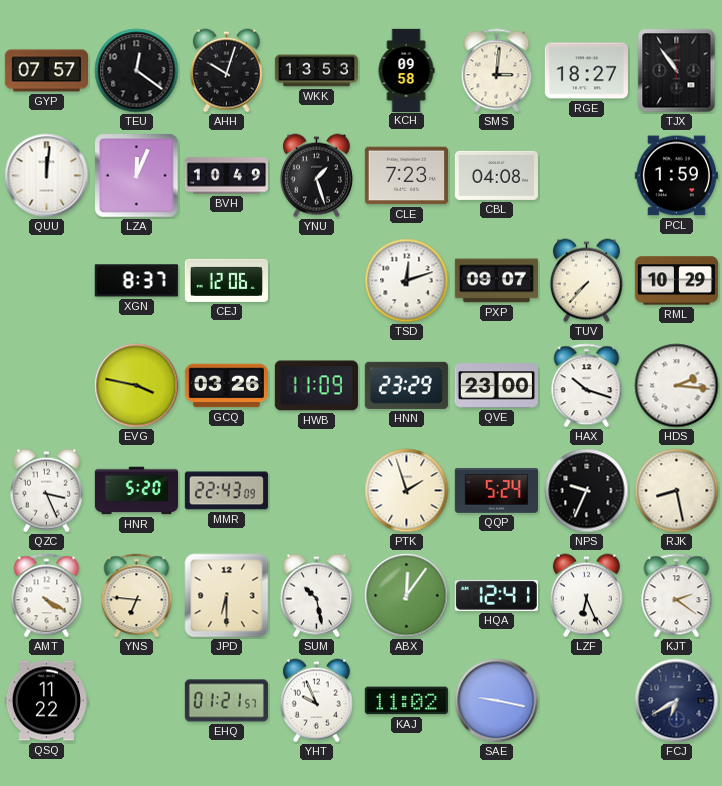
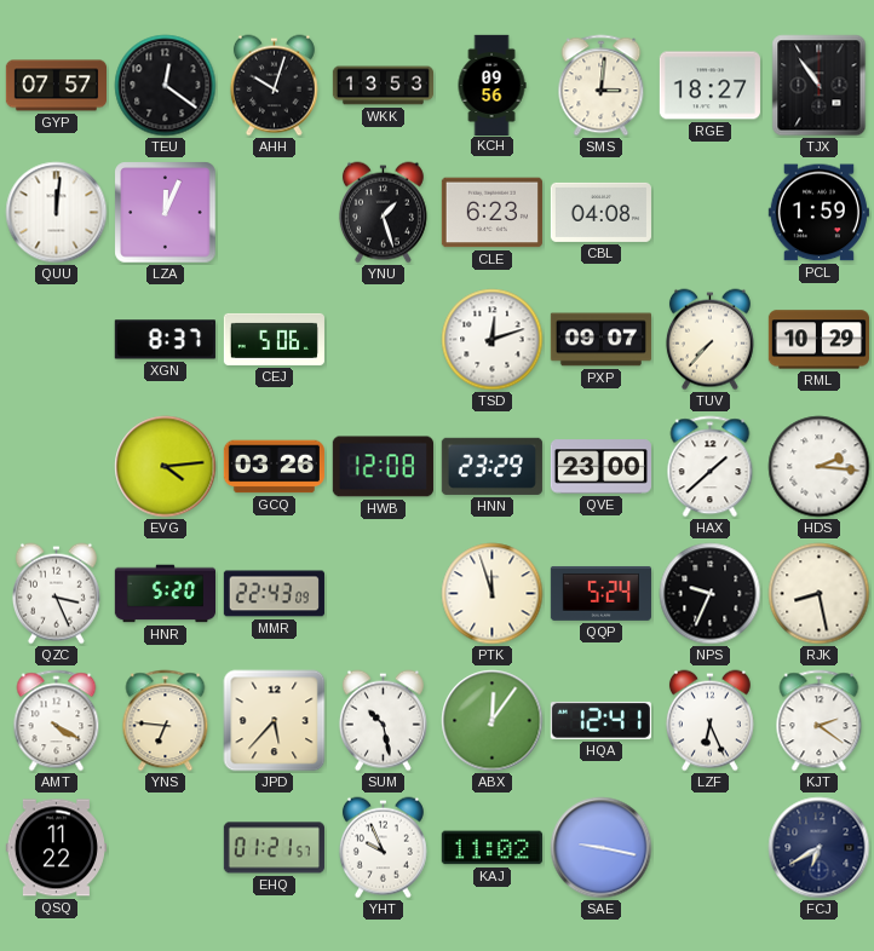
KCH: 09:58 -> 09:56 (491, 85)
BVH: 10:49 -> none (226, 176)
CLE: 7:23 -> 6:23 (491, 213)
CEJ: 12:06 -> 5:06 (274, 339)
EVG: 3:47 -> 4:14 (166, 467)
HWB: 11:09 -> 12:08 (383, 467)
HAX: 10:18 -> 1:38 (711, 467)
PTK: 1:57 -> 11:57 (493, 594)
JPD: 6:30 -> 5:37 (275, 721)
